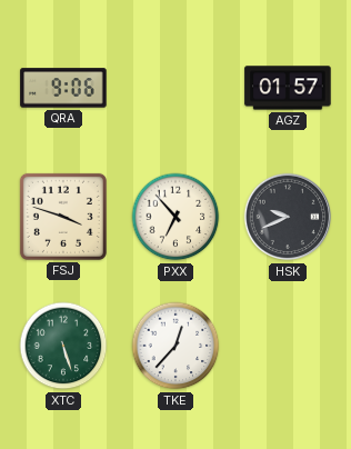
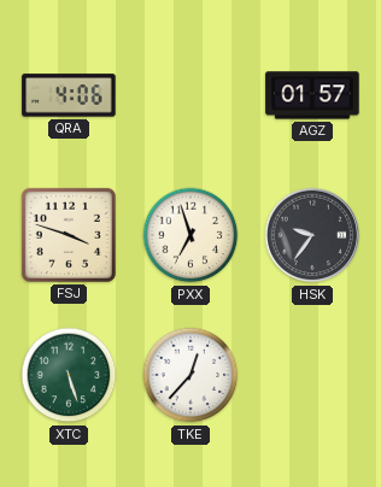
QRA: 9:06 -> 4:06 (69, 95)
PXX: 6:53 -> 6:57 (190, 235)
HSK: 9:41 -> 9:36 (312, 235)
